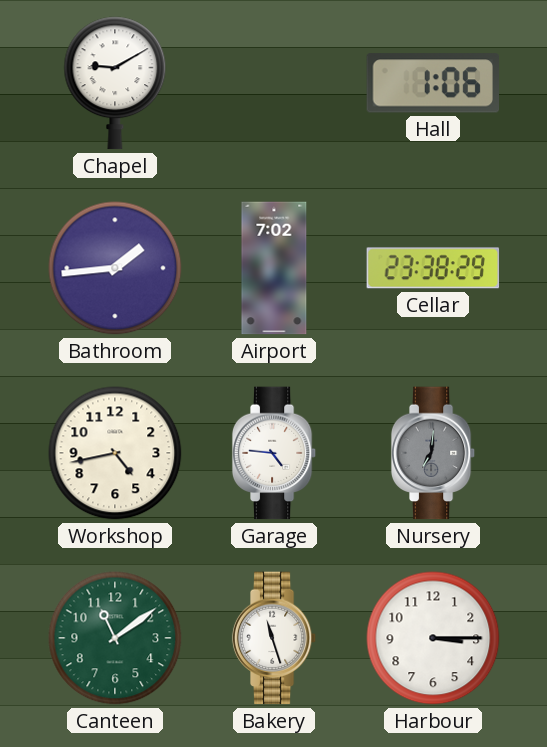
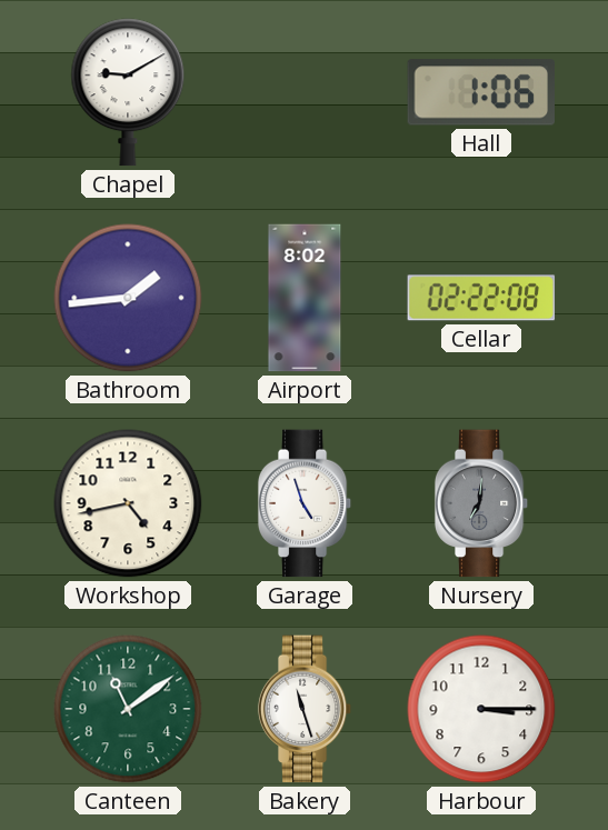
Airport: 7:02 -> 8:02 (305, 298)
Cellar: 23:38 -> 02:22 (481, 298)
Garage: 4:46 -> 4:57 (305, 503)
